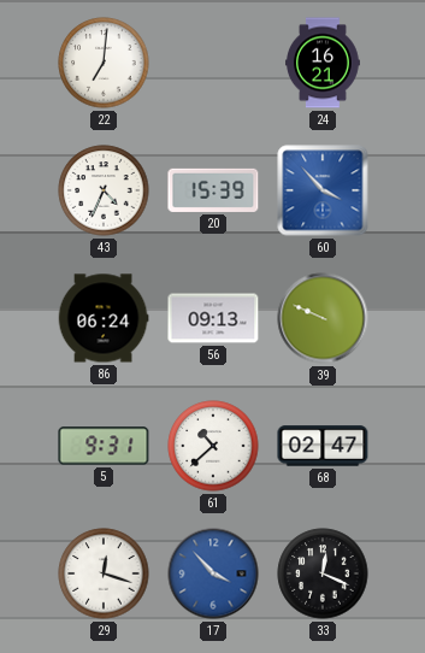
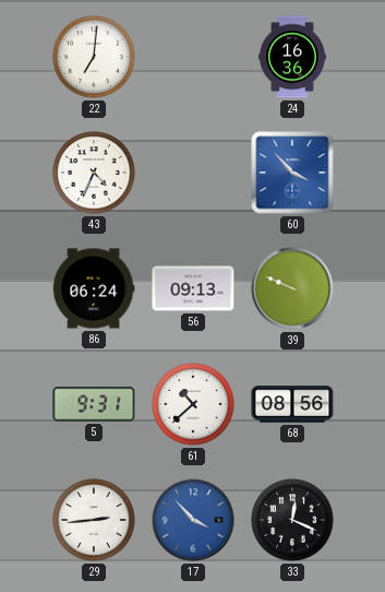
24: 16:21 -> 16:36 (293, 57)
20: 15:39 -> none (213, 190)
68: 02:47 -> 08:56 (292, 404)
29: 12:18 -> 2:44 (94, 520)
